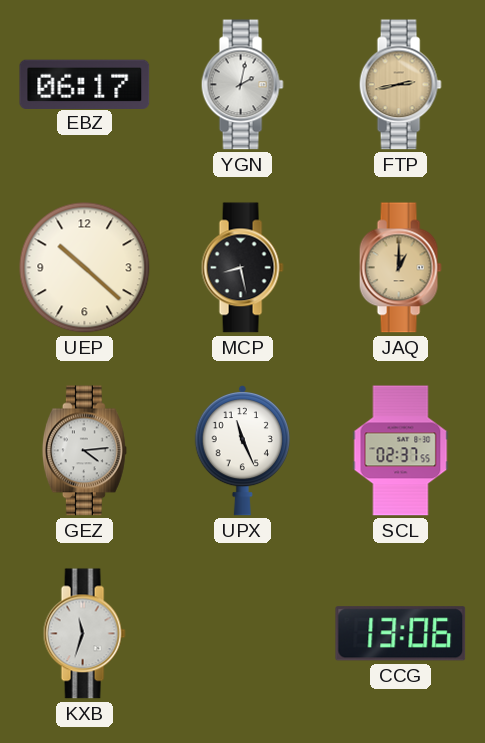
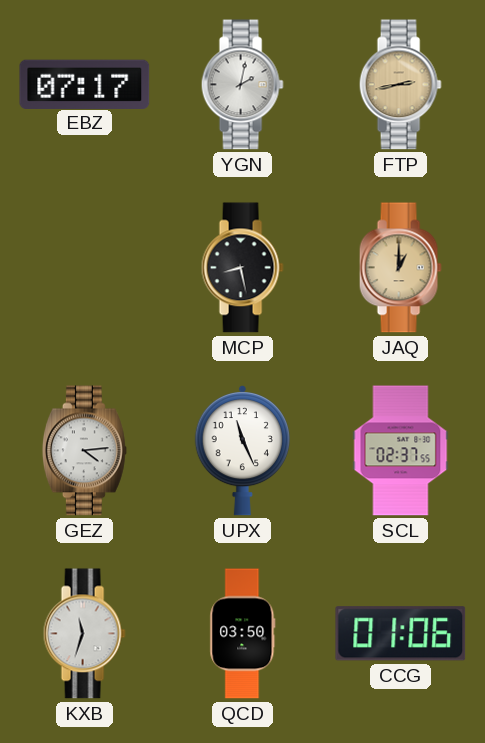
EBZ: 06:17 -> 07:17 (85, 84)
UEP: 10:22 -> none (85, 268)
QCD: none -> 03:50 (243, 634)
CCG: 13:06 -> 01:06 (401, 634)
